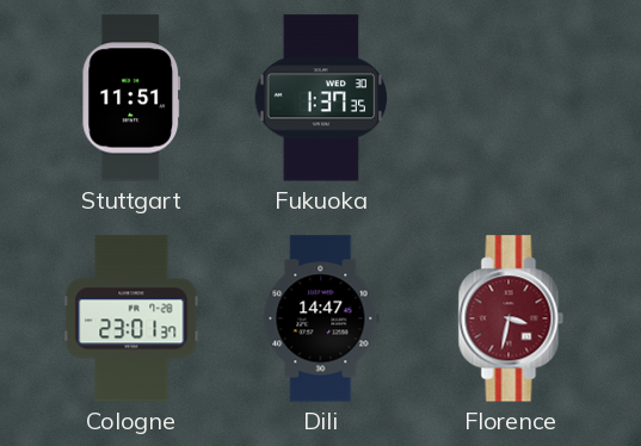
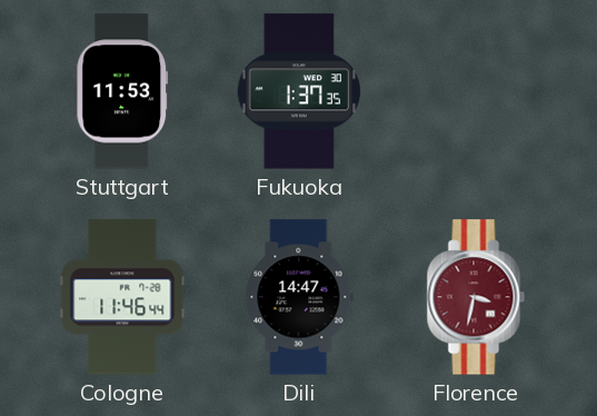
Stuttgart: 11:51 -> 11:53 (122, 91)
Cologne: 23:01 -> 11:46 (122, 297)
